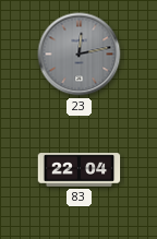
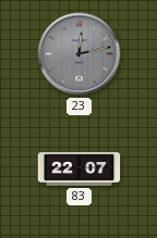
83: 22:04 -> 22:07 (80, 170)
